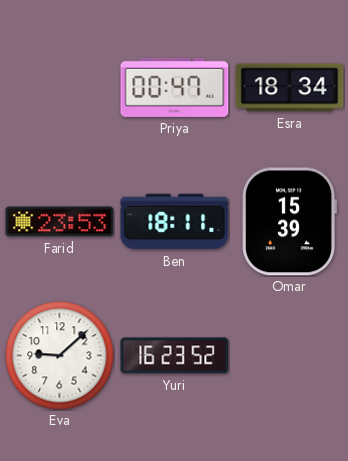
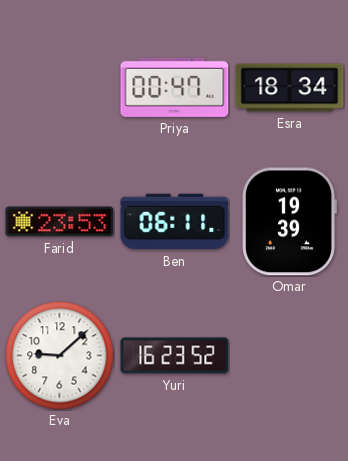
Ben: 18:11 -> 06:11 (175, 222)
Omar: 15:39 -> 19:39 (289, 222)
